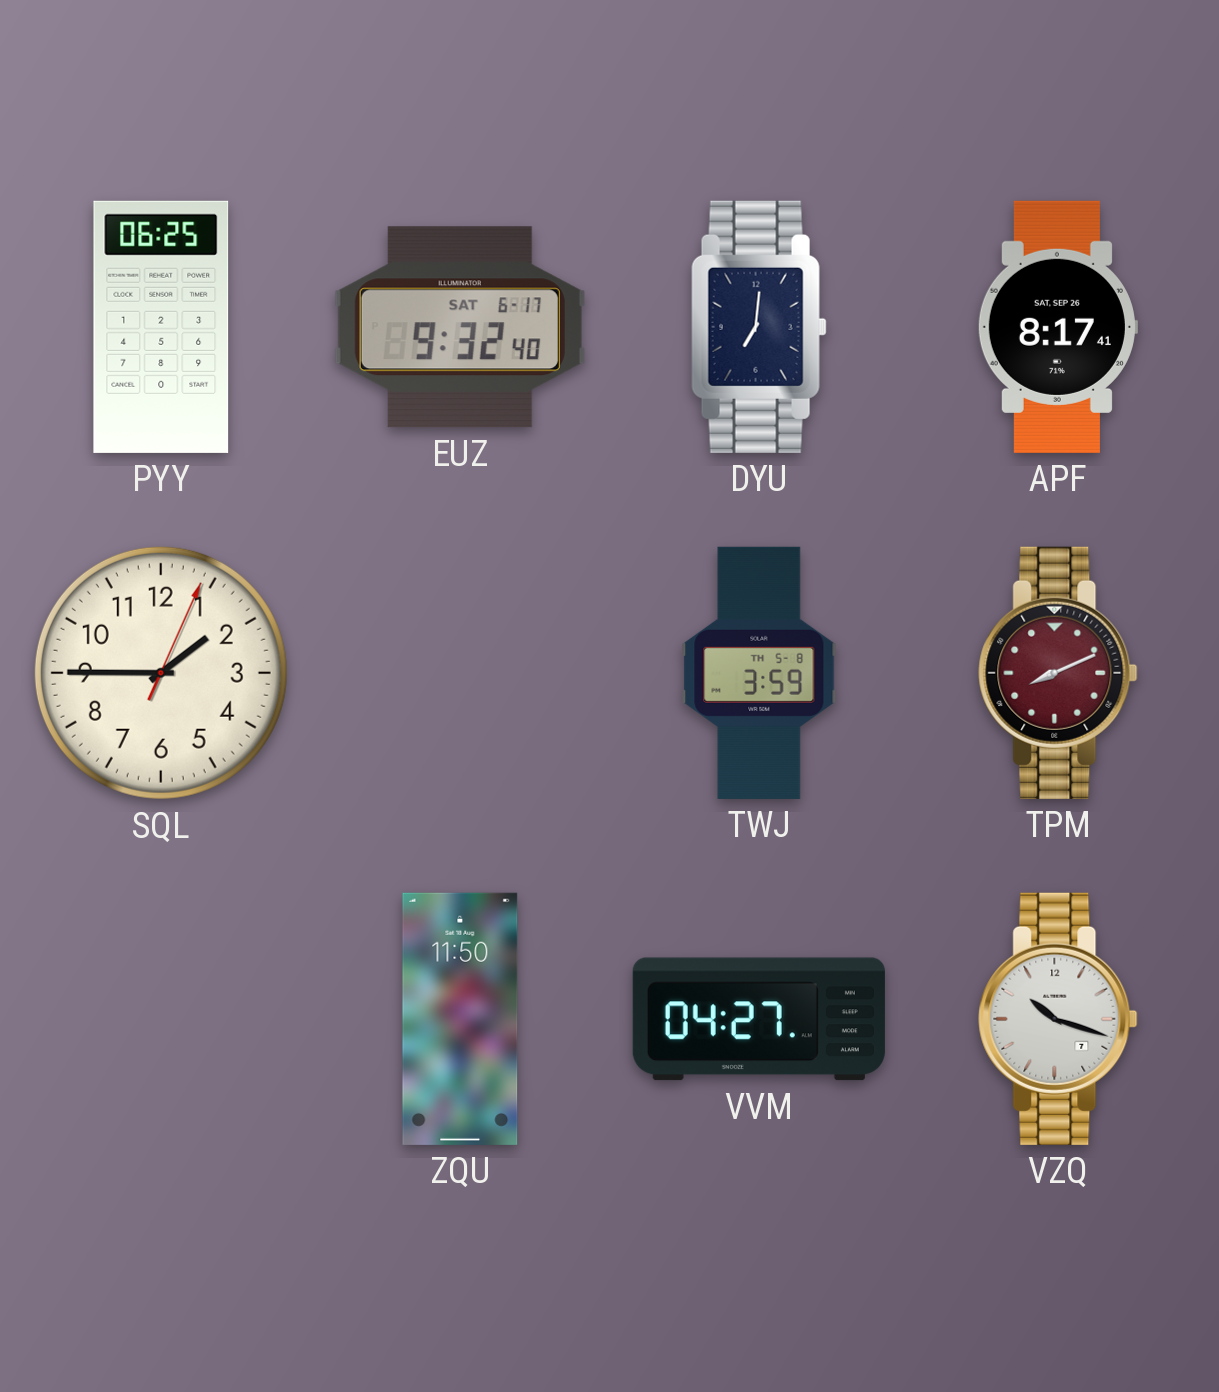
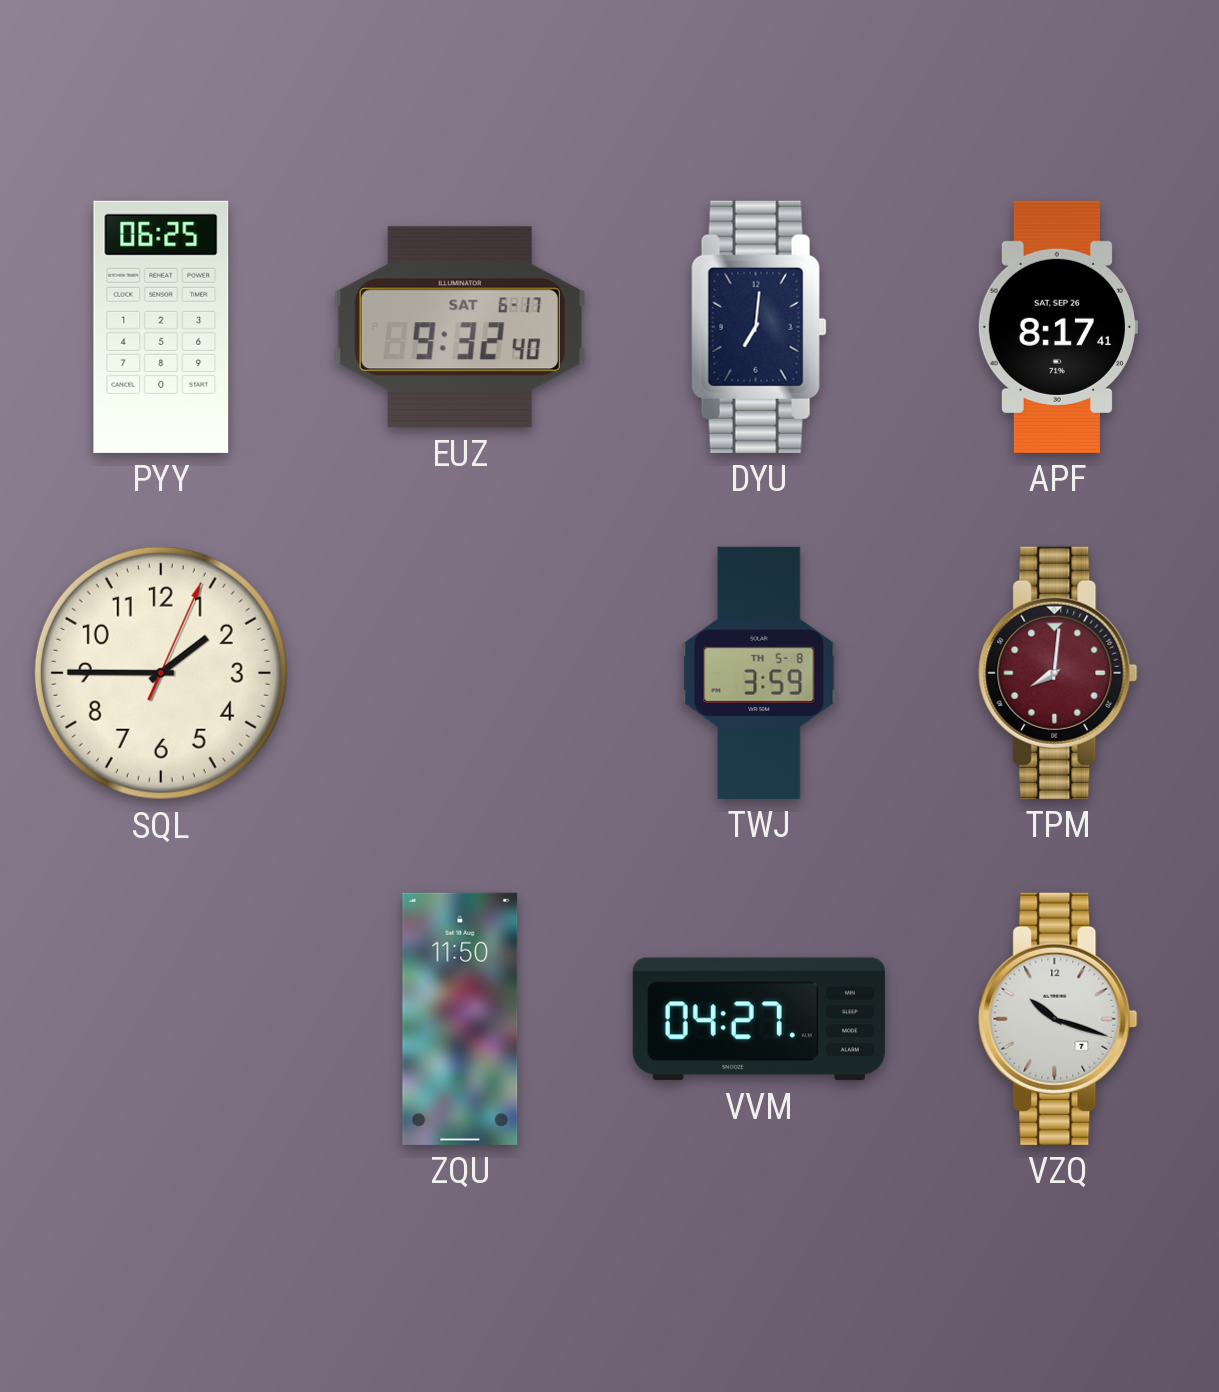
TPM: 8:11 -> 8:01 (1058, 673)
